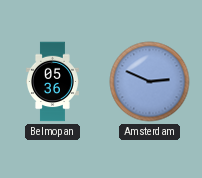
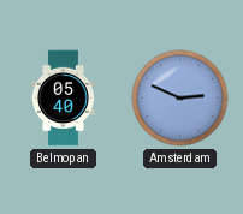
Belmopan: 05:36 -> 05:40 (64, 99)
